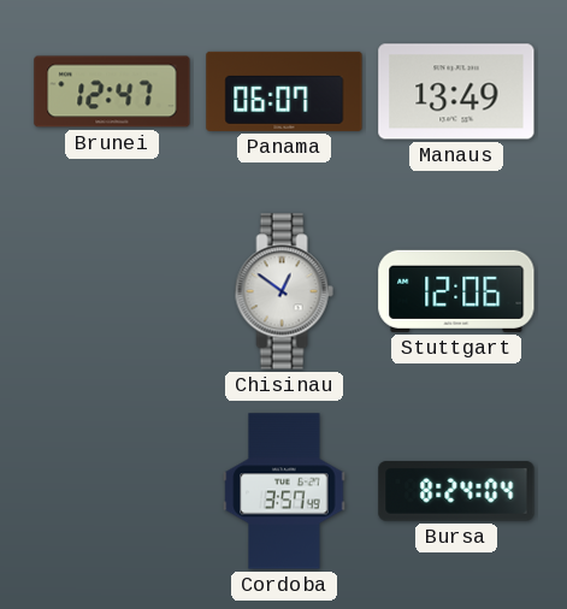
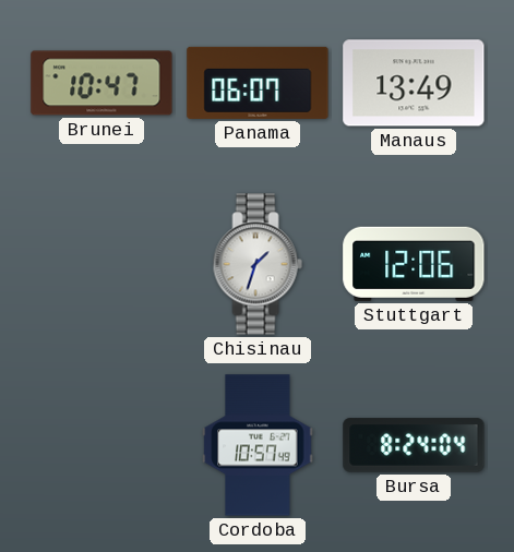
Brunei: 12:47 -> 10:47 (101, 83)
Chisinau: 12:51 -> 1:33 (258, 264)
Cordoba: 3:57 -> 10:57 (258, 445)
